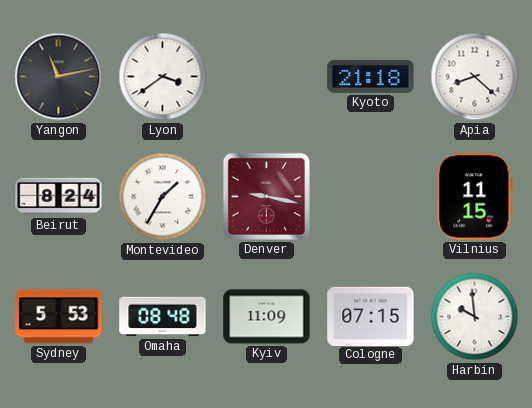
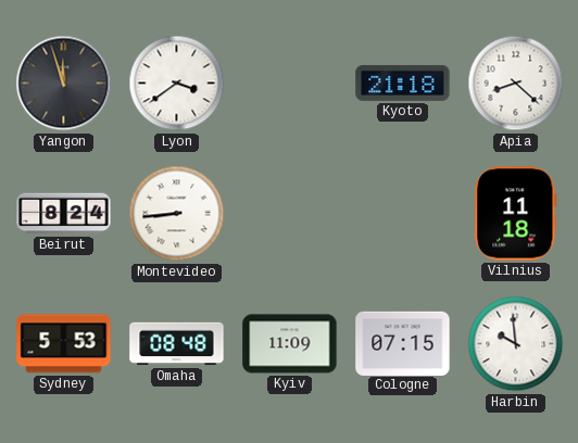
Yangon: 11:13 -> 11:57 (64, 84)
Montevideo: 1:35 -> 8:44 (177, 214)
Denver: 9:17 -> none (266, 196)
Vilnius: 11:15 -> 11:18 (516, 214)
